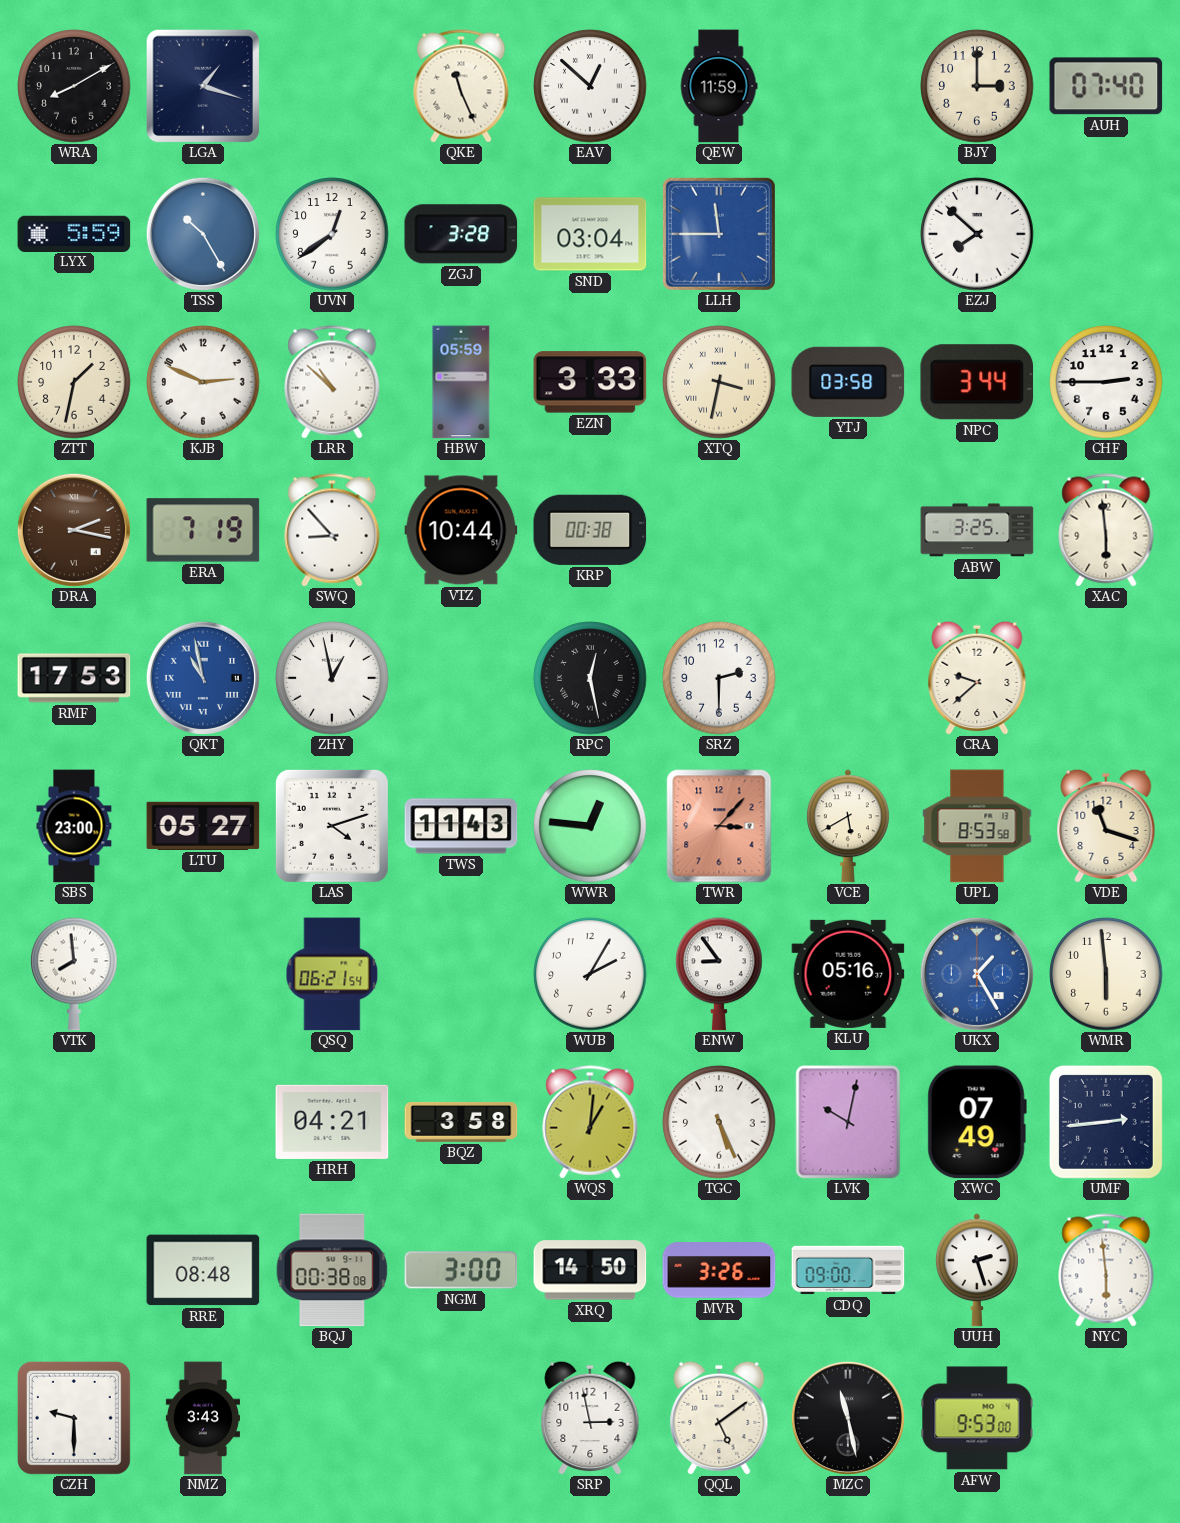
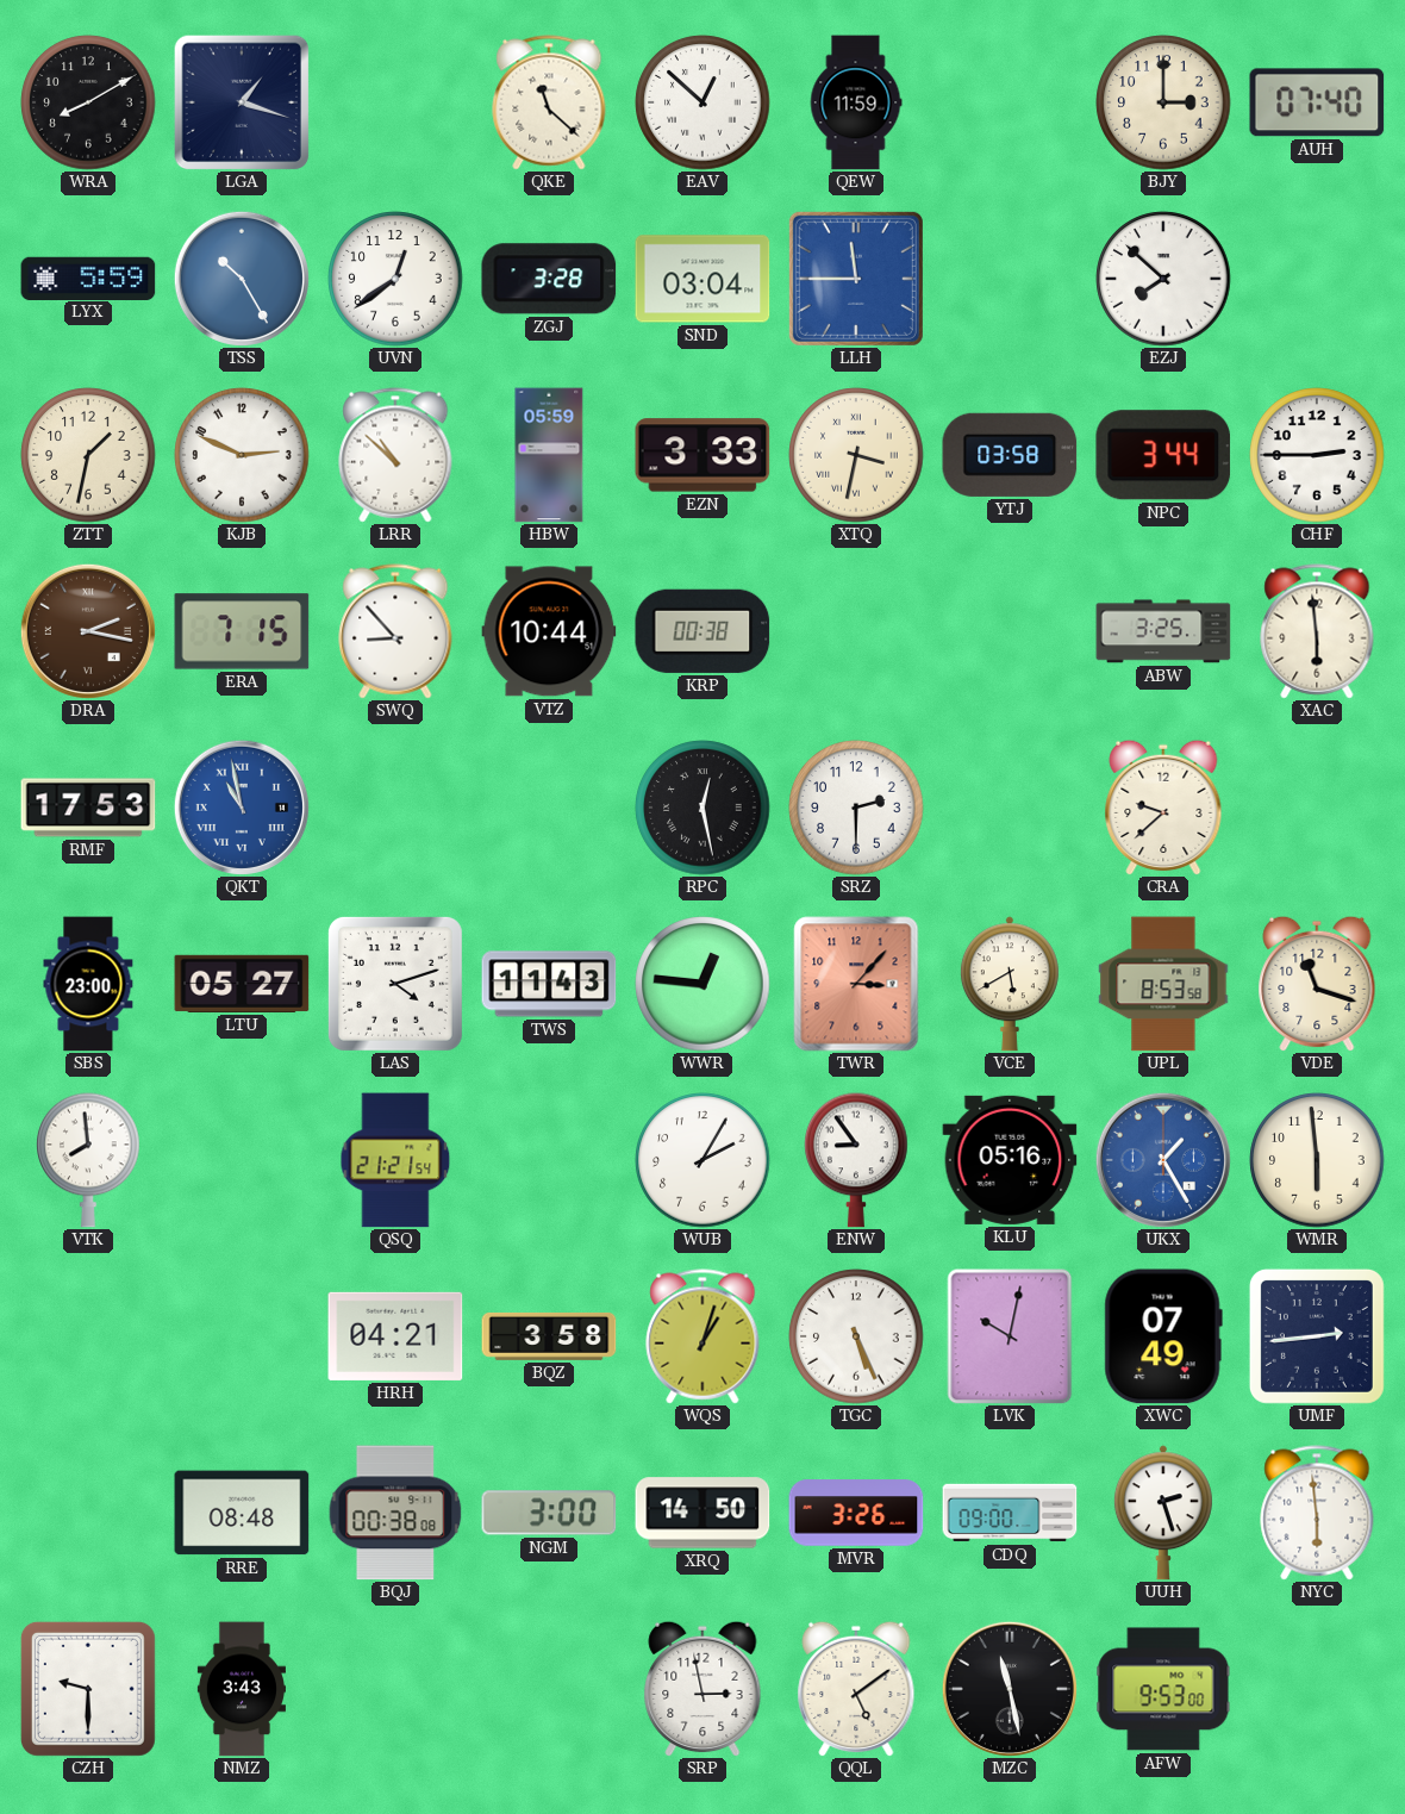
QKE: 11:26 -> 11:22 (549, 102)
ERA: 7:19 -> 7:15 (242, 631)
ZHY: 12:58 -> none (332, 678)
QSQ: 06:21 -> 21:21 (395, 1160)
WQS: 1:01 -> 1:03 (702, 1336)
